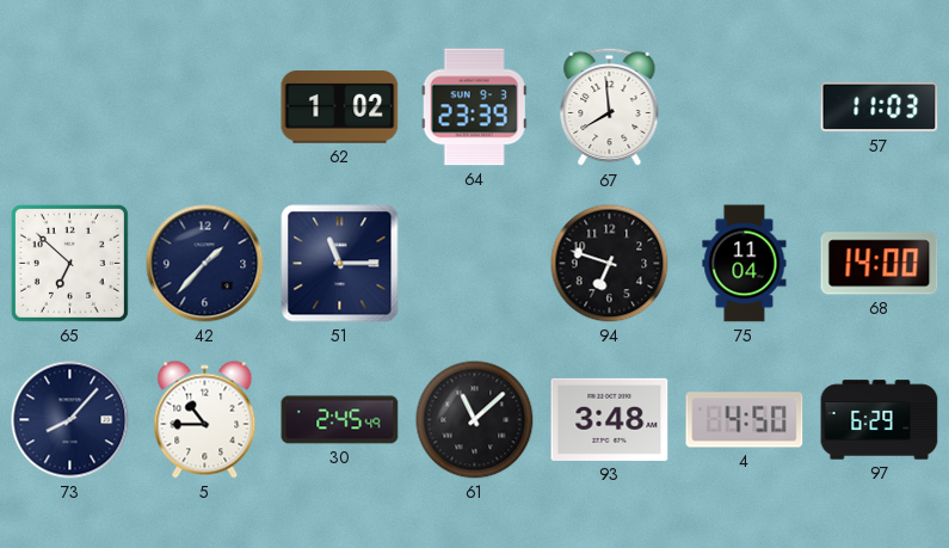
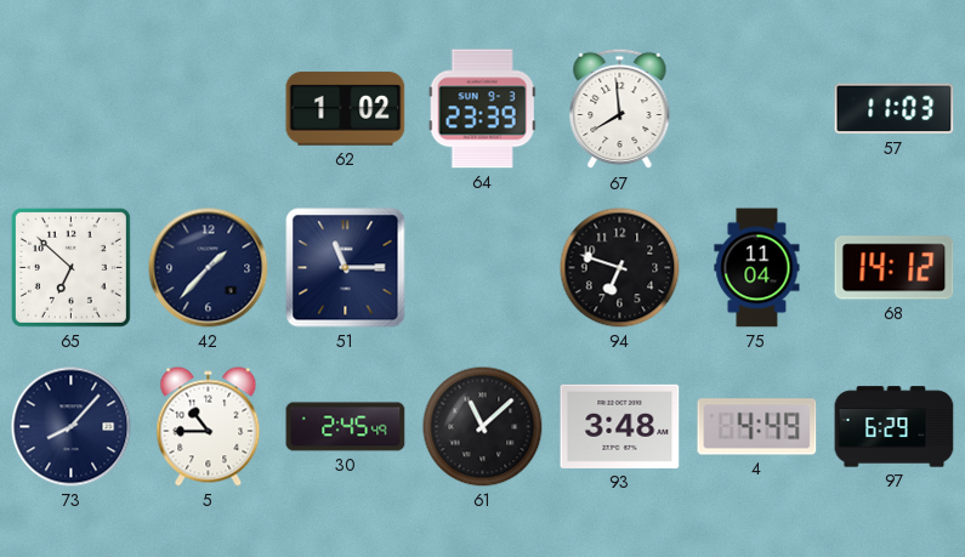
68: 14:00 -> 14:12 (895, 268)
4: 4:50 -> 4:49 (757, 427)
